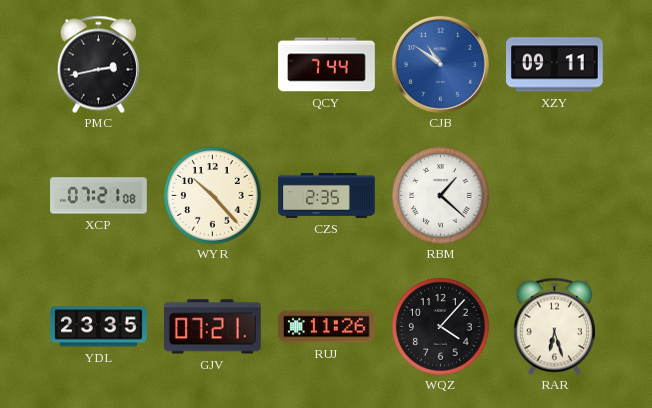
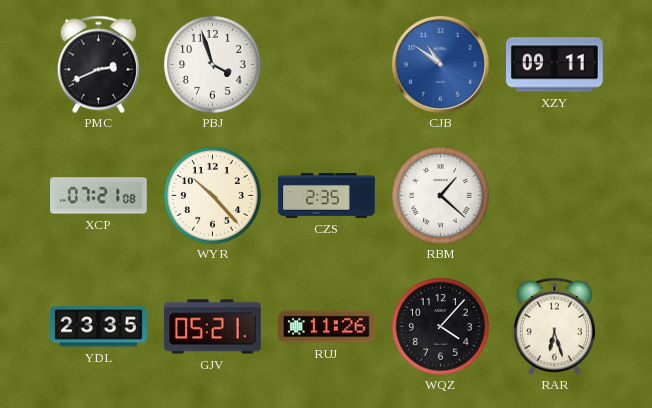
PMC: 2:43 -> 2:41 (98, 64)
PBJ: none -> 3:57 (213, 65)
QCY: 7:44 -> none (327, 65)
GJV: 07:21 -> 05:21 (213, 327)
